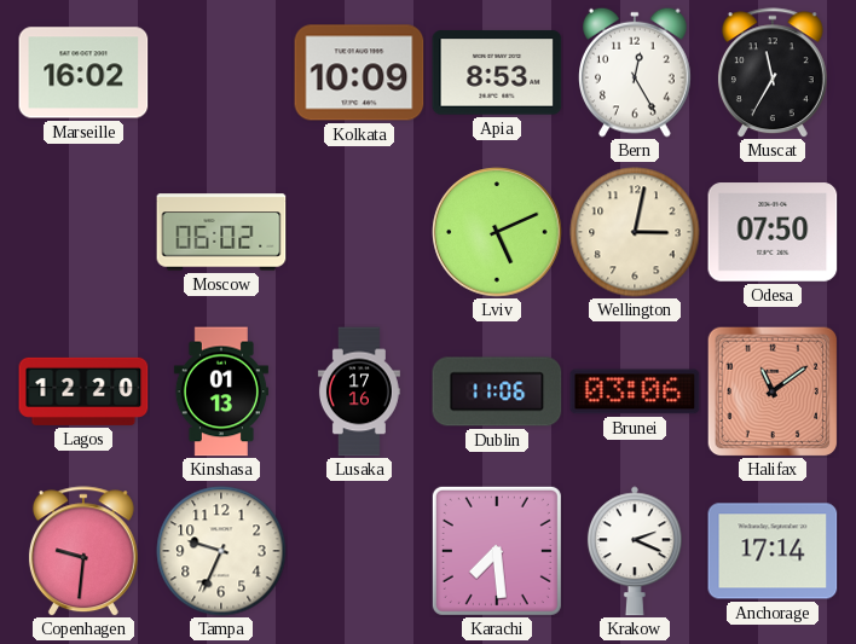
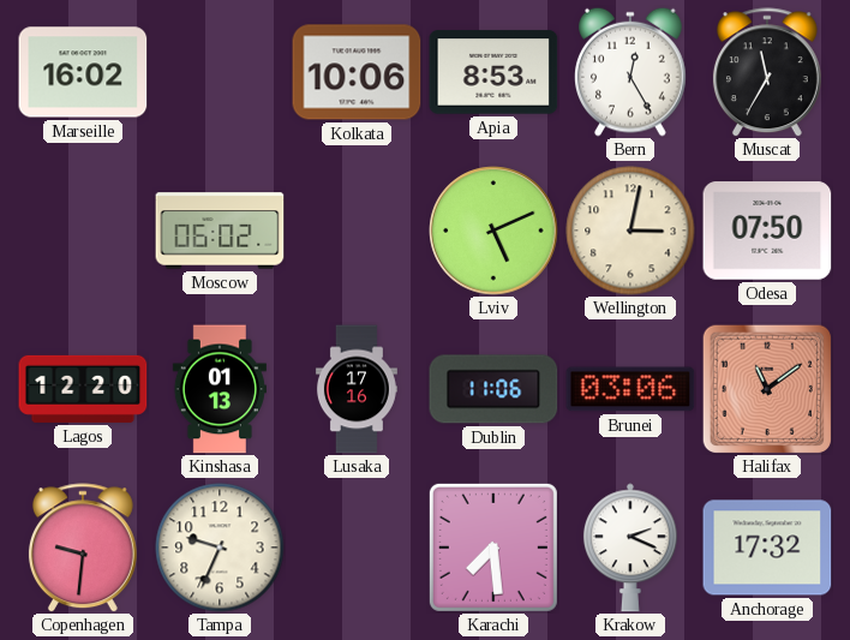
Kolkata: 10:09 -> 10:06 (357, 72)
Anchorage: 17:14 -> 17:32 (767, 548)
